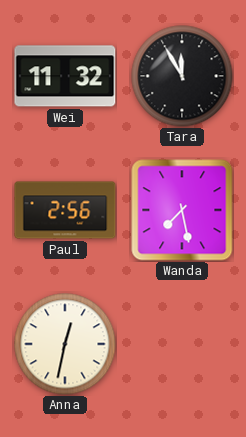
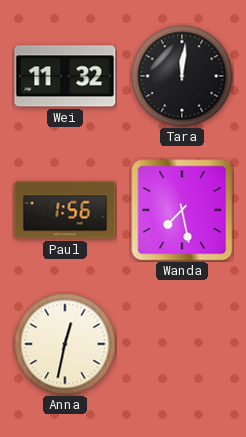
Tara: 11:55 -> 12:01 (182, 76)
Paul: 2:56 -> 1:56 (65, 210)
